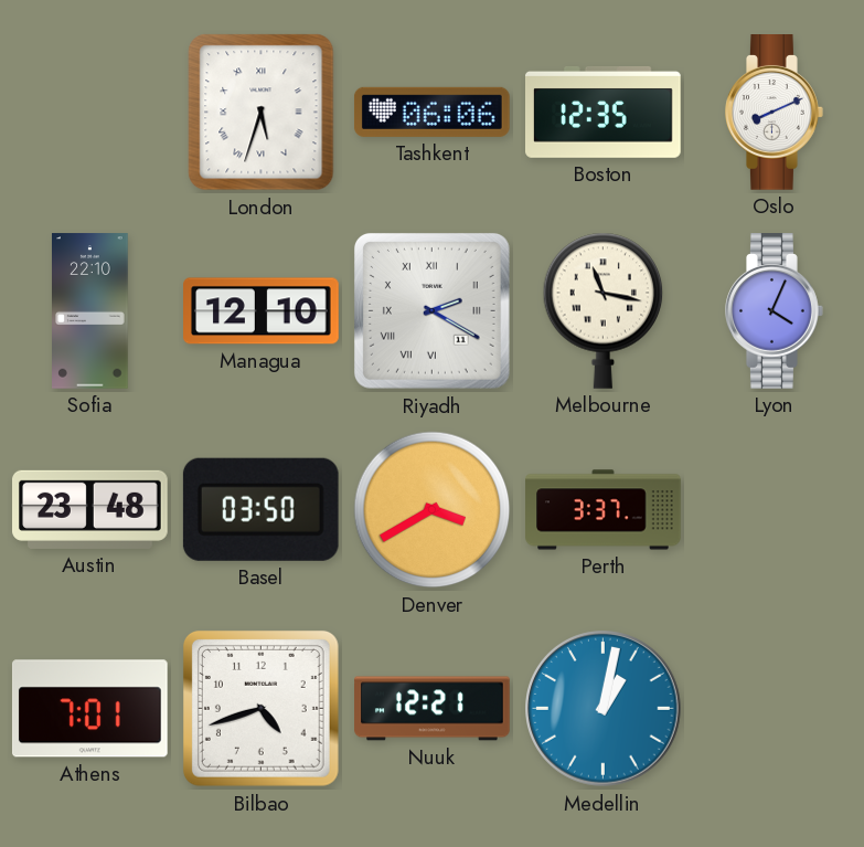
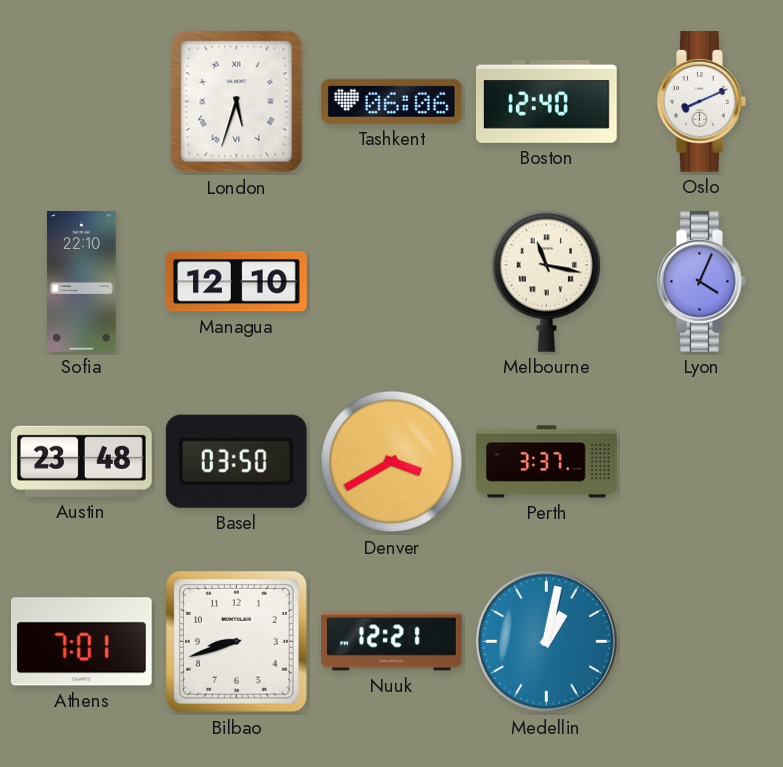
Boston: 12:35 -> 12:40 (547, 101)
Riyadh: 2:20 -> none (431, 310)
Bilbao: 4:42 -> 8:42 (236, 641)
